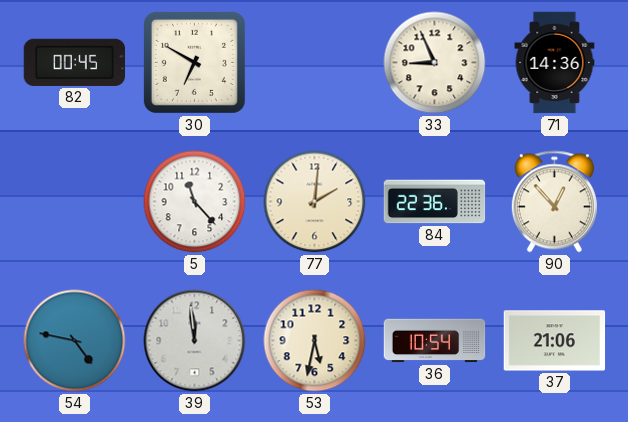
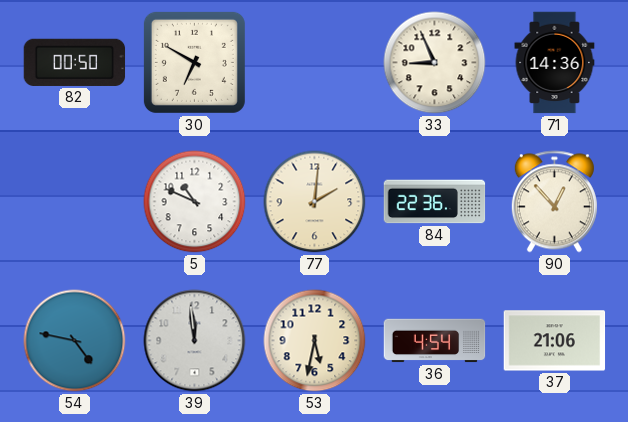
82: 00:45 -> 00:50 (75, 62)
5: 11:23 -> 10:49 (195, 202)
36: 10:54 -> 4:54 (435, 341)
